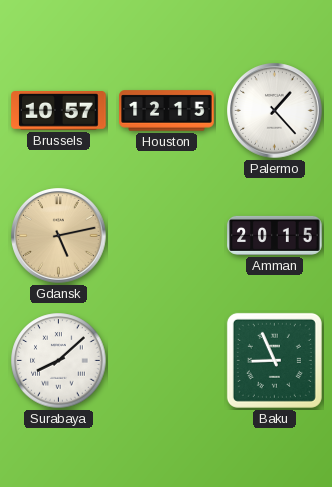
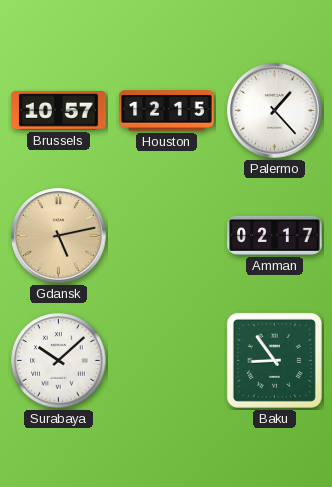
Amman: 20:15 -> 02:17 (275, 235)
Surabaya: 8:08 -> 10:08 (59, 361)
Baku: 8:56 -> 8:54 (274, 360)
